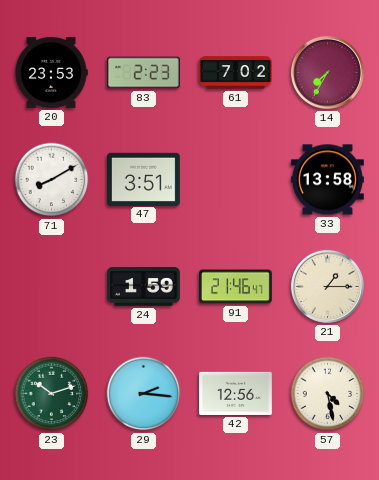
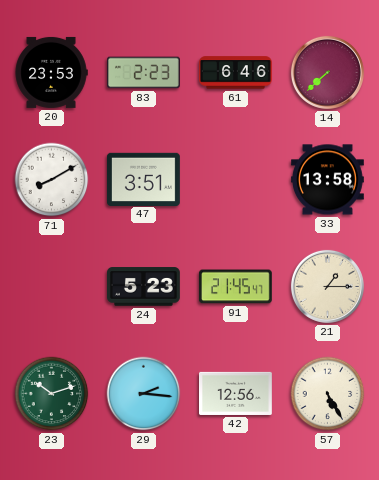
61: 7:02 -> 6:46 (236, 73)
14: 7:35 -> 7:38 (327, 72)
24: 1:59 -> 5:23 (144, 287)
91: 21:46 -> 21:45 (235, 287)
57: 4:28 -> 5:25 (328, 394)
